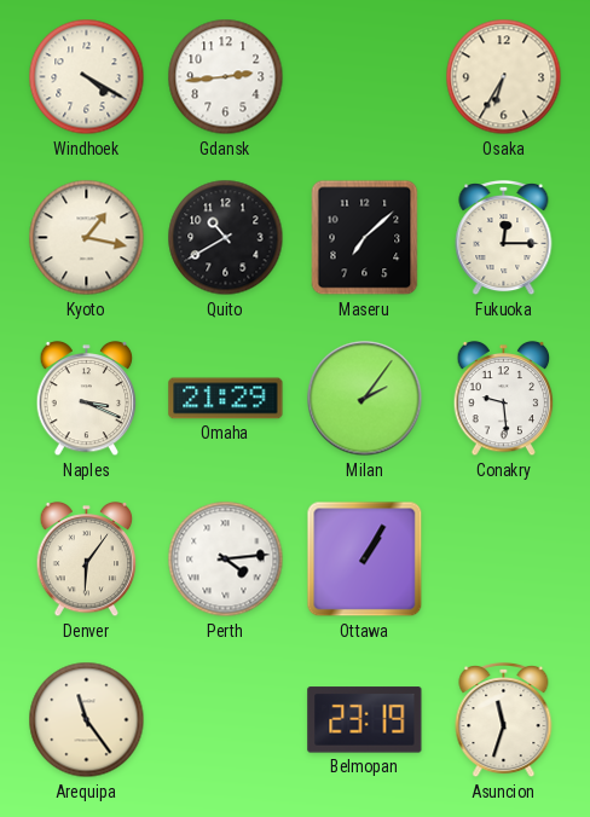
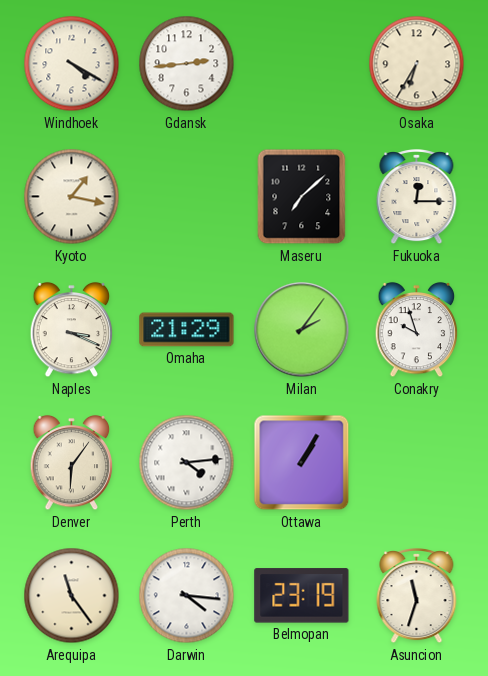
Quito: 10:40 -> none (226, 238)
Conakry: 9:29 -> 9:57 (417, 330)
Darwin: none -> 4:16 (187, 596)
